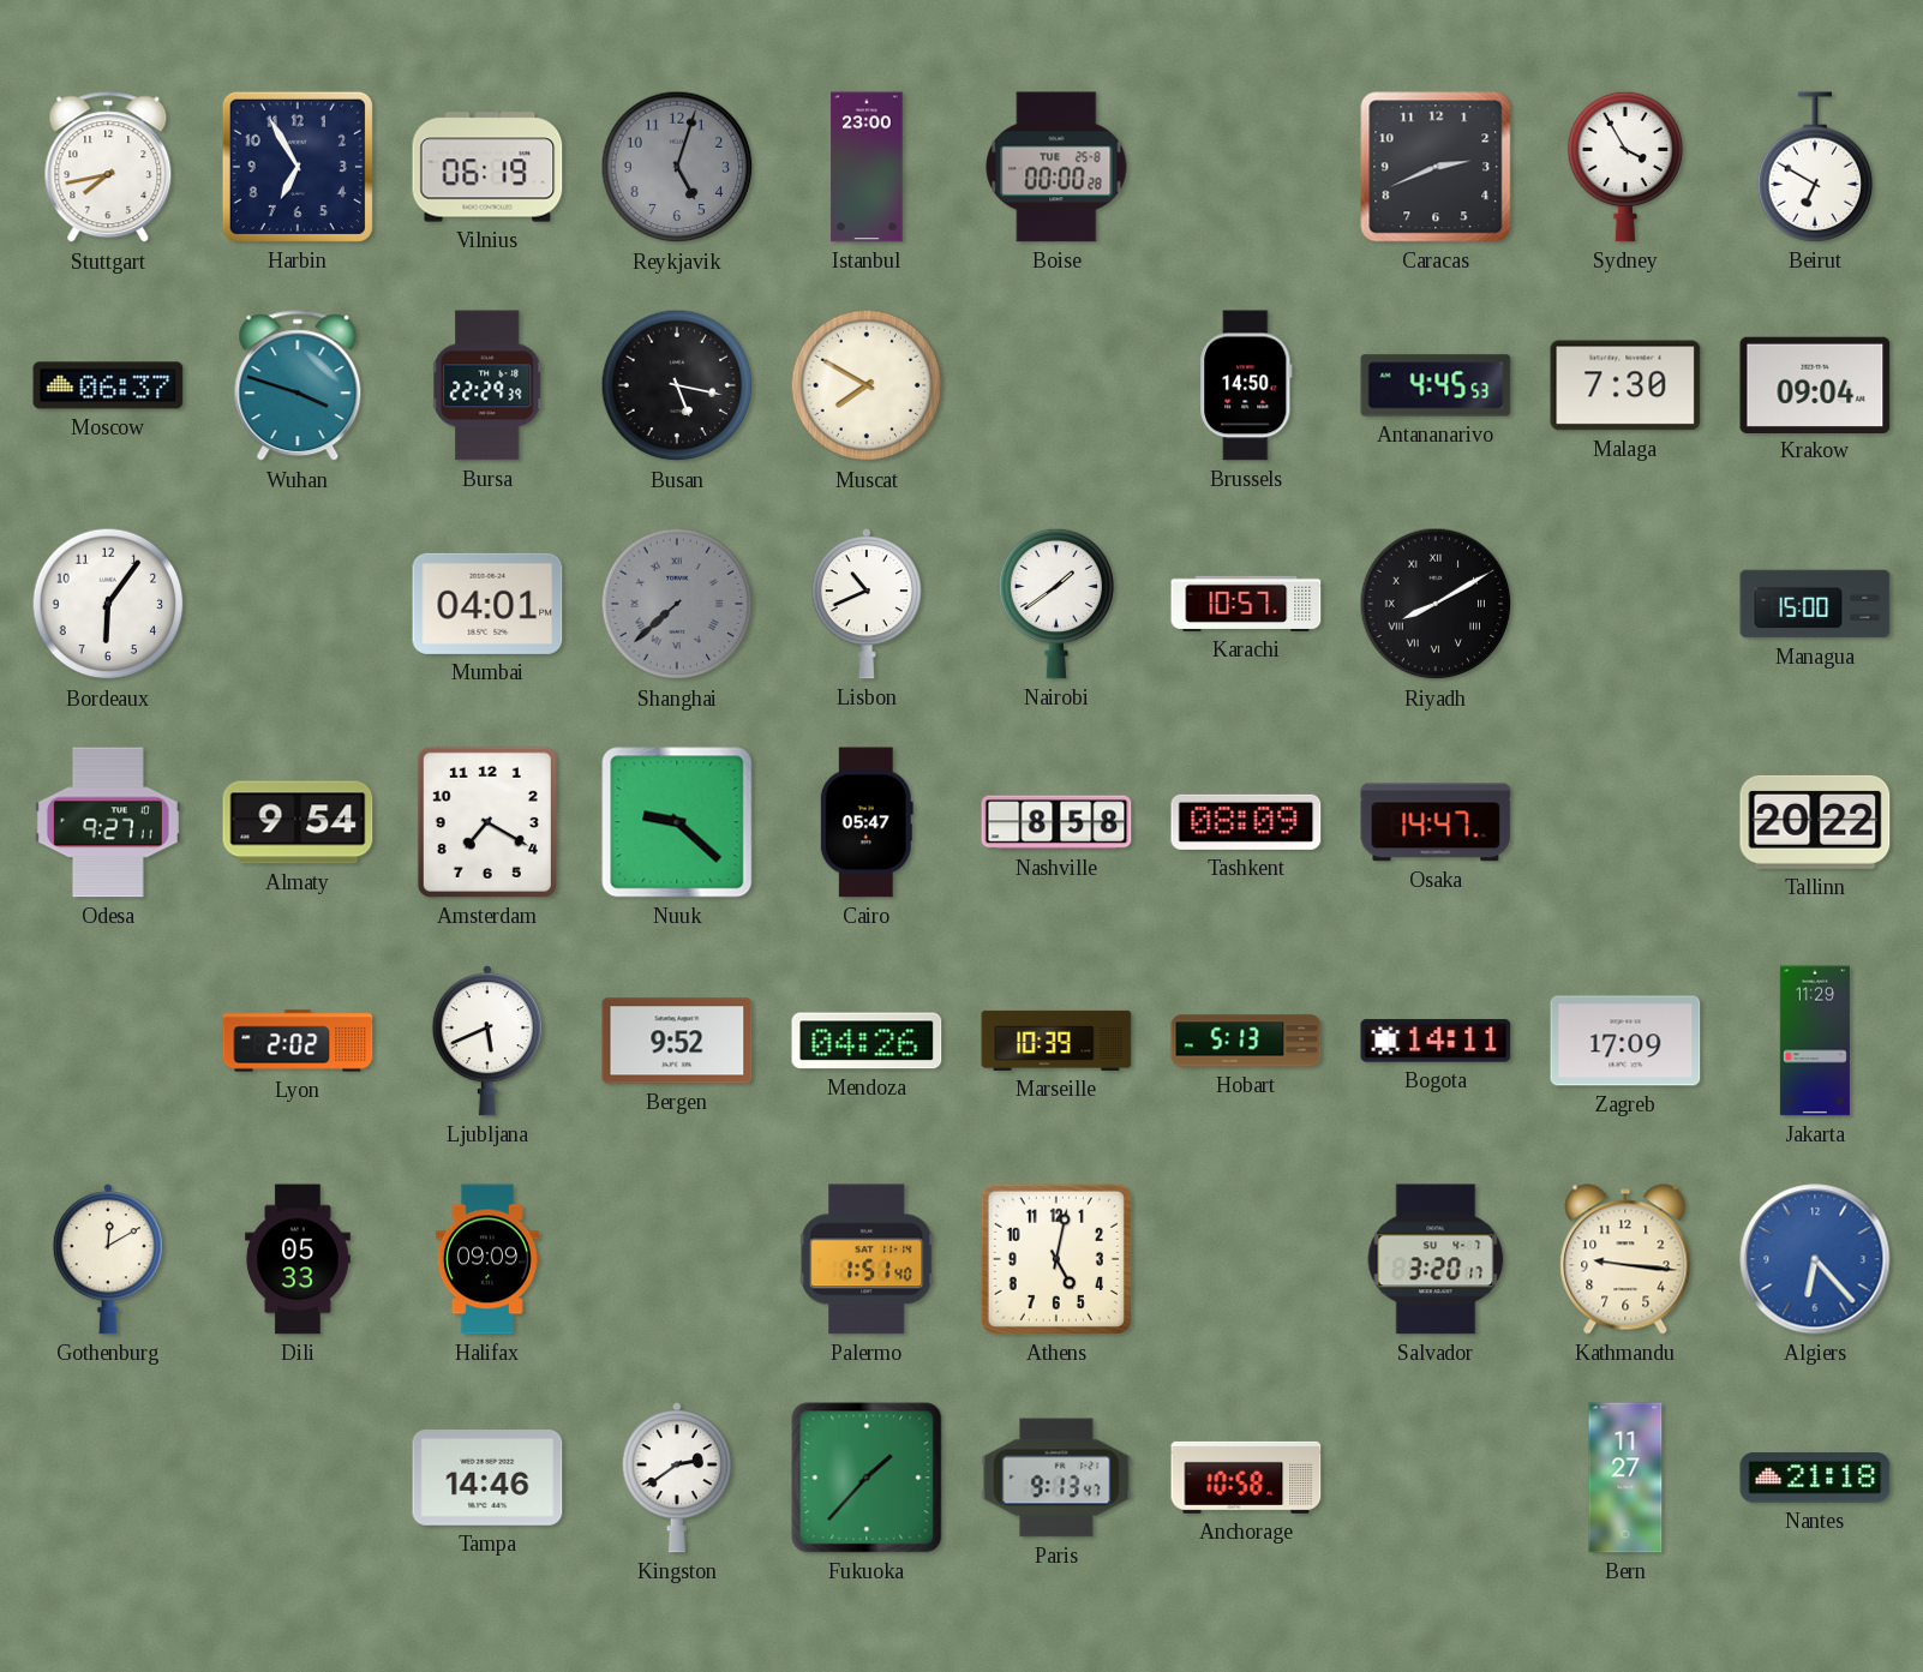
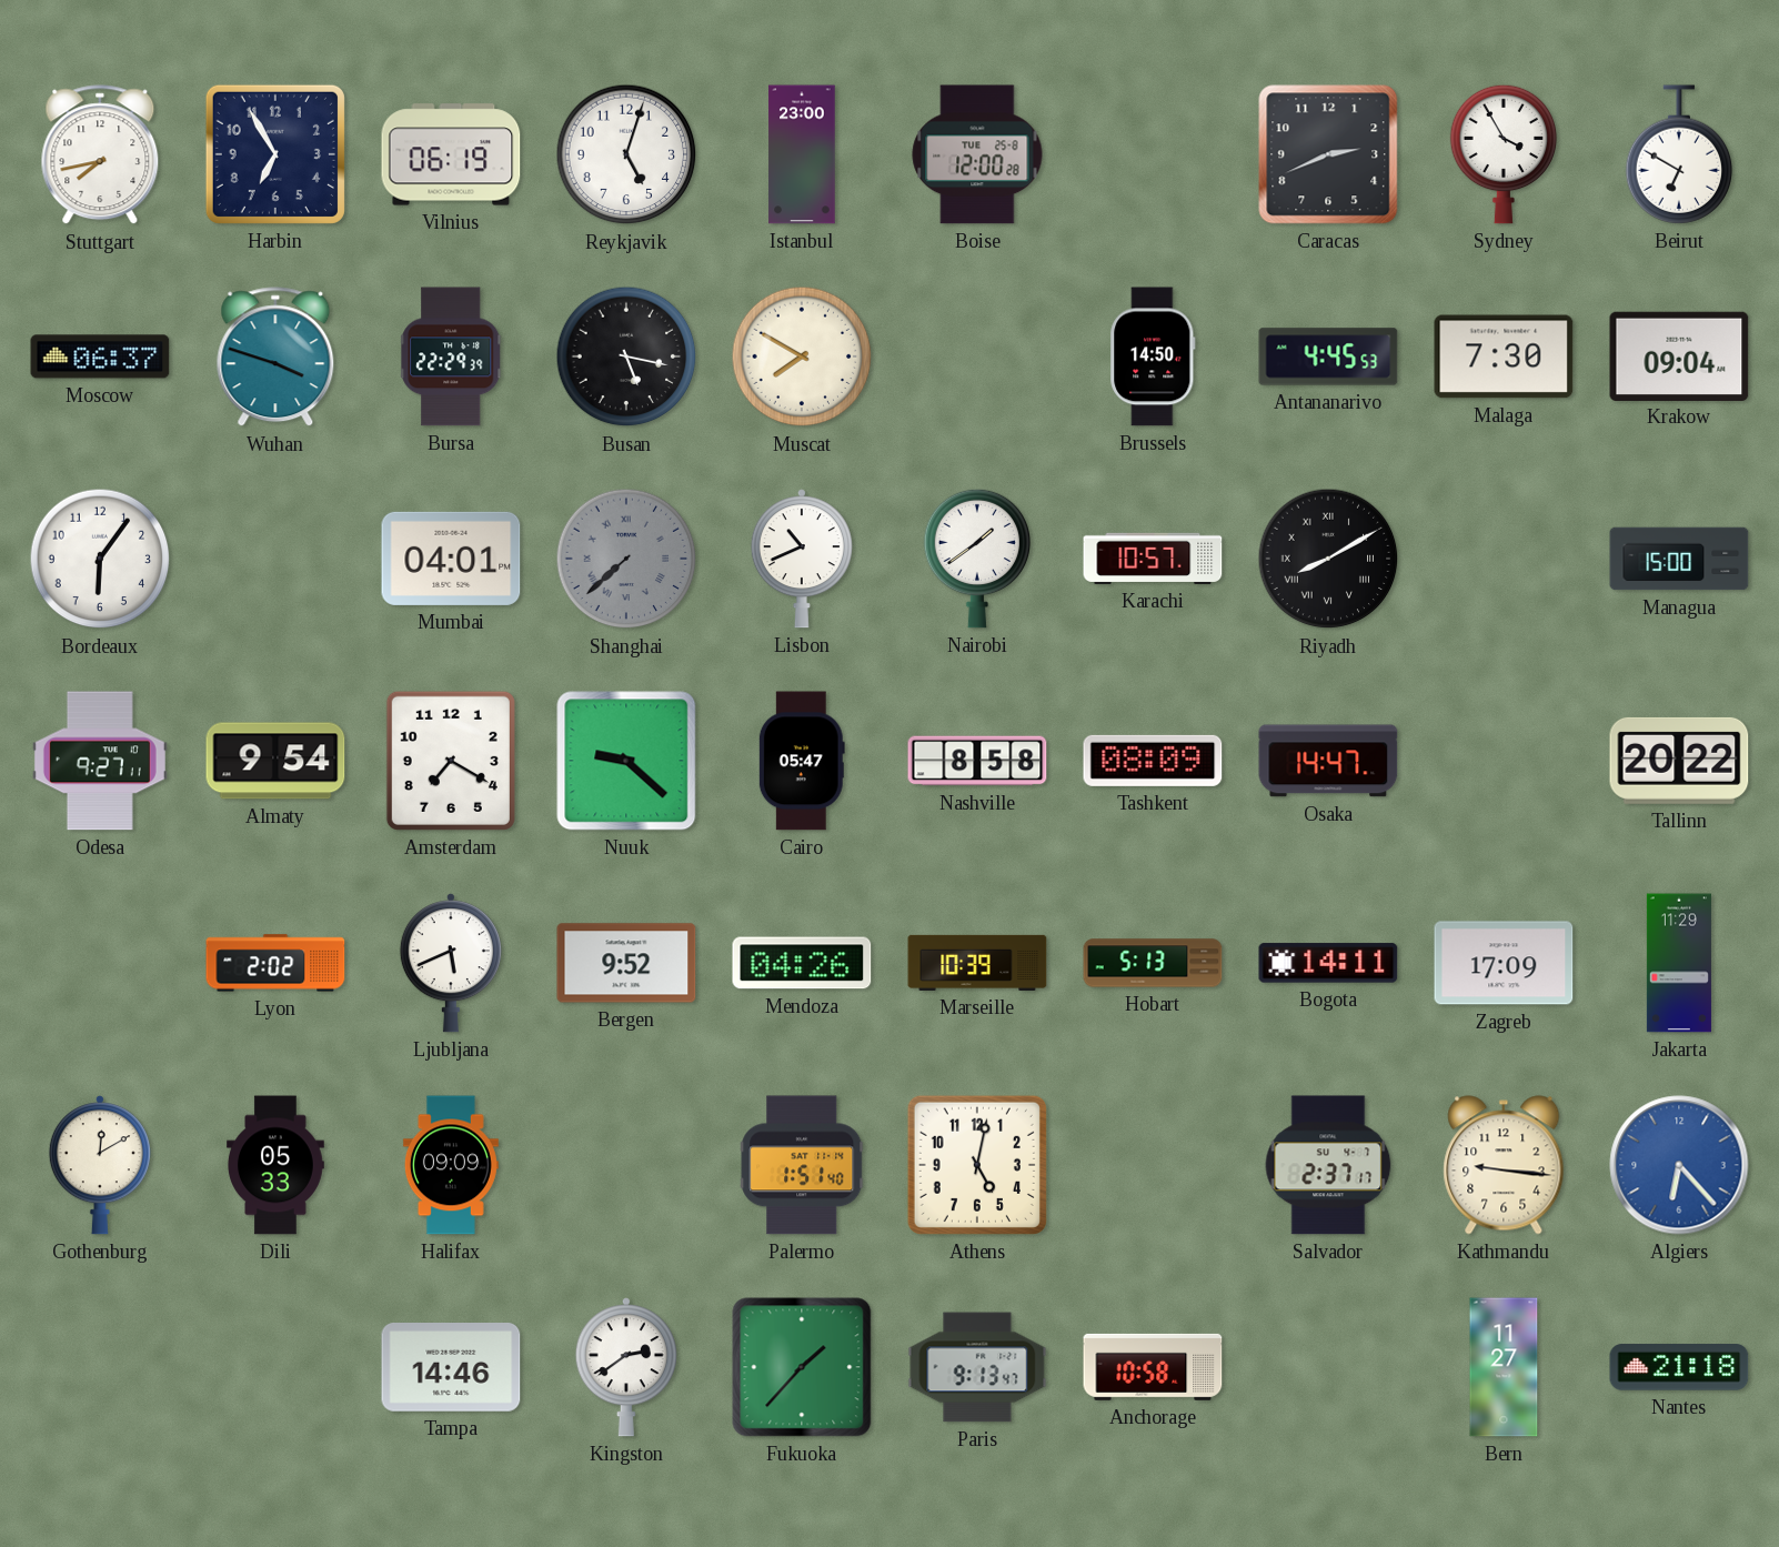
Reykjavik dial: grey -> white (626, 154)
Boise: 00:00 -> 12:00 (977, 154)
Salvador: 3:20 -> 2:37 (1328, 1165)
